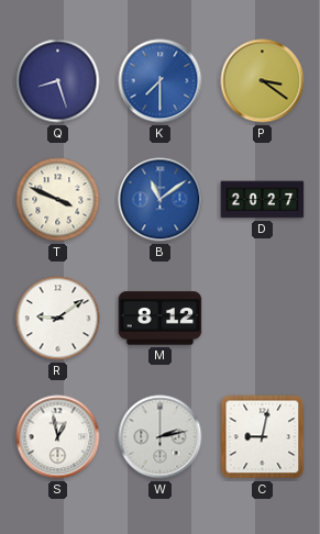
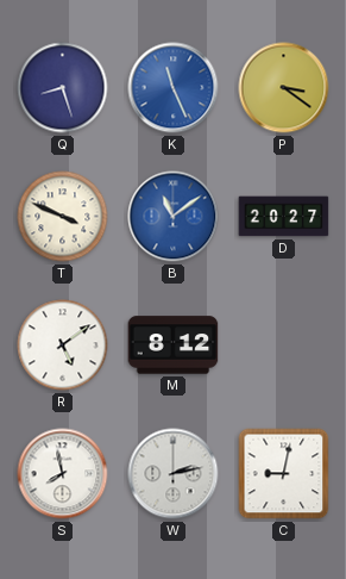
K: 7:30 -> 11:26 (174, 88)
R: 9:09 -> 5:09 (63, 345)
S: 12:58 -> 7:58 (63, 474)
